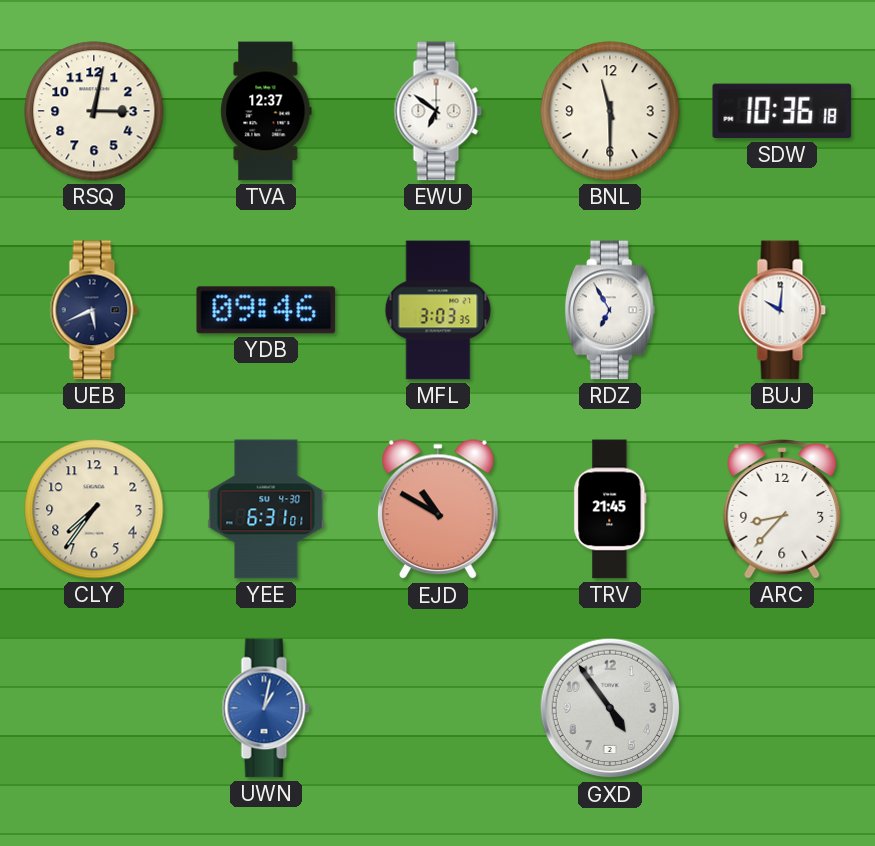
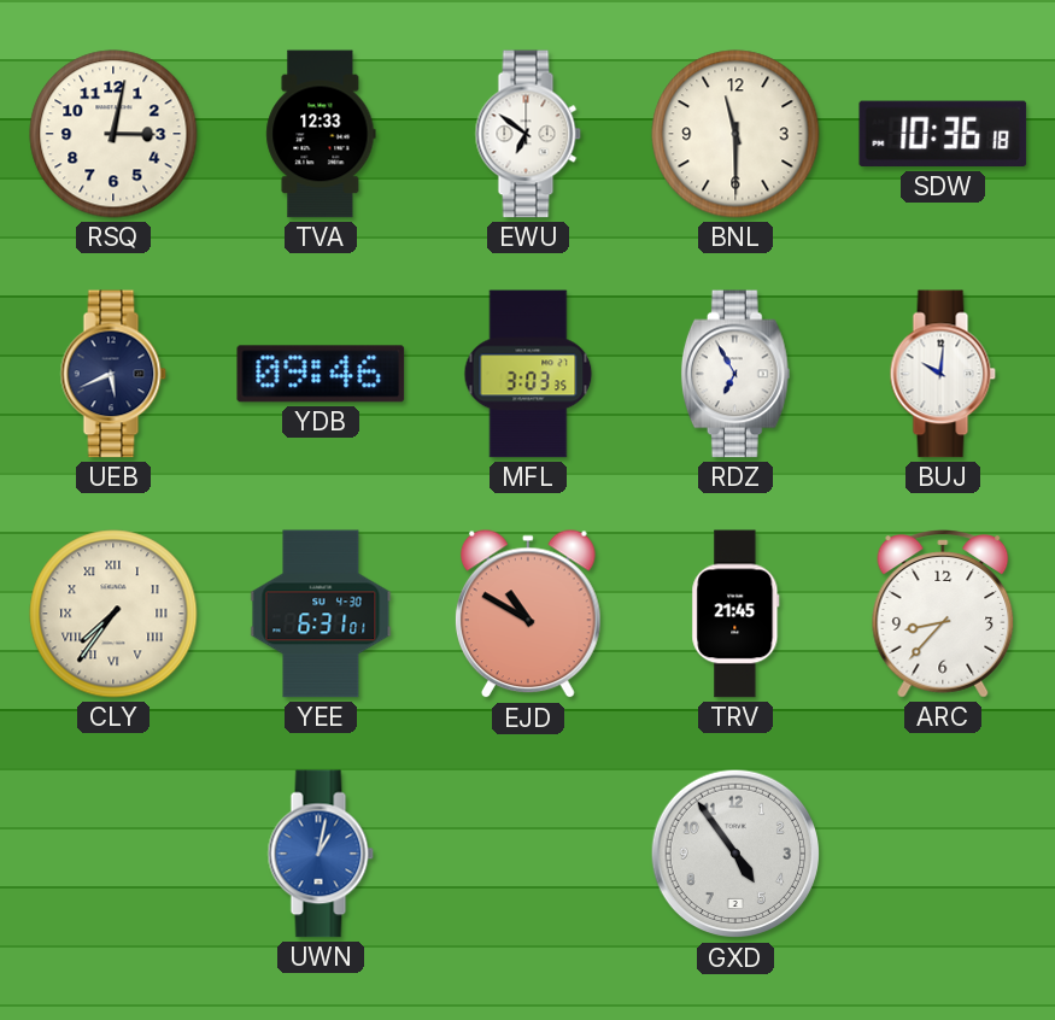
TVA: 12:37 -> 12:33 (321, 134)
CLY numerals: Arabic -> Roman (113, 614)
